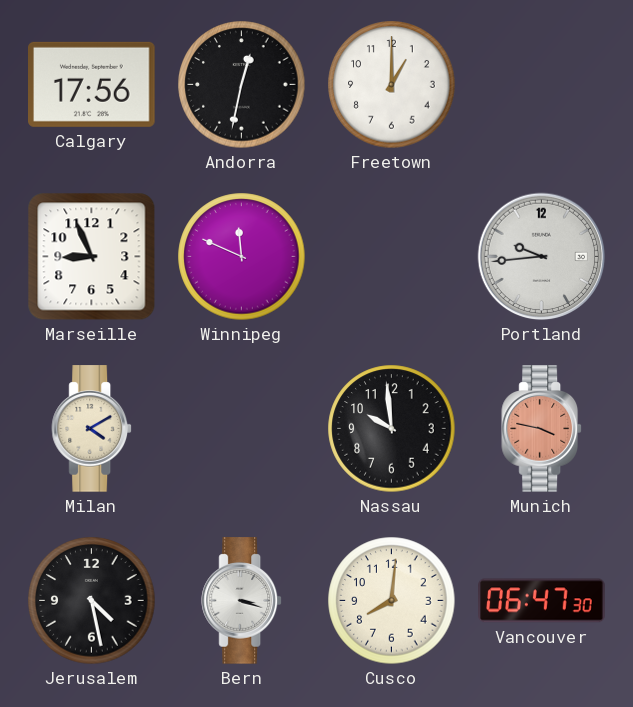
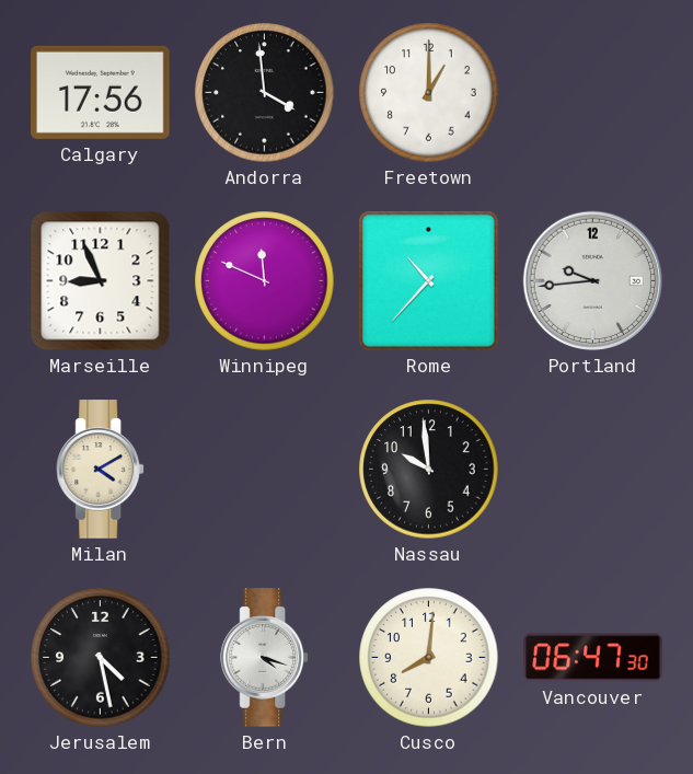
Andorra: 12:32 -> 3:59 (265, 93)
Rome: none -> 10:37 (428, 280)
Munich: 3:47 -> none (542, 429)
Bern: 3:18 -> 4:18 (265, 658)
